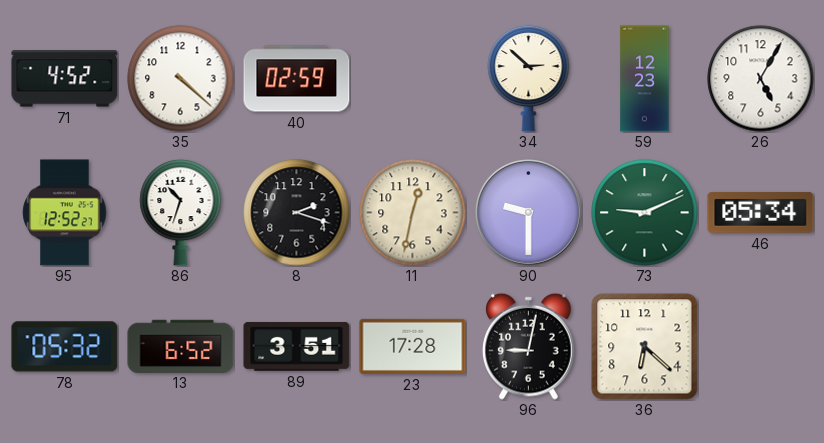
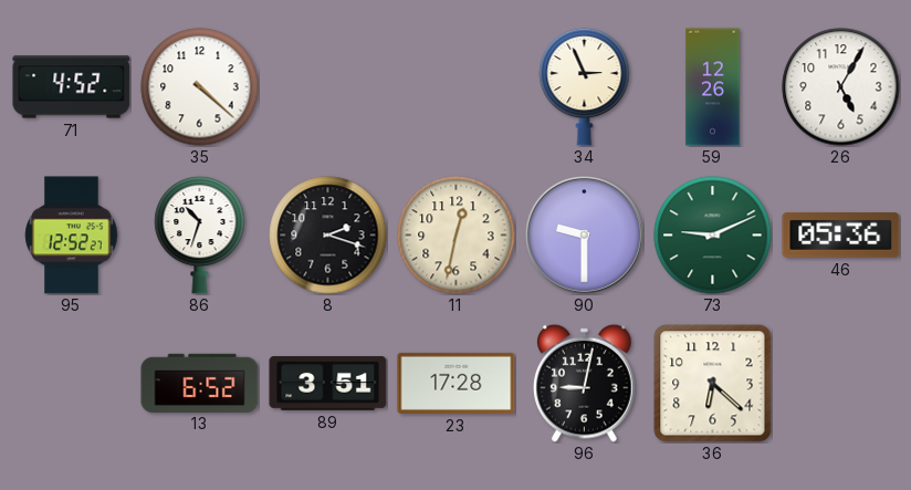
40: 02:59 -> none (297, 79)
34: 2:52 -> 2:56 (585, 86)
59: 12:23 -> 12:26 (713, 87)
46: 05:34 -> 05:36 (841, 234)
78: 05:32 -> none (65, 347)
